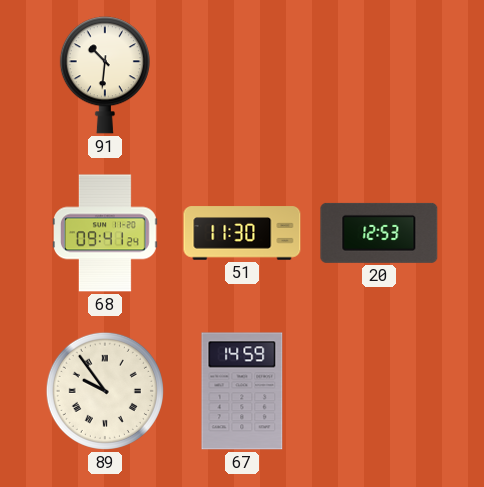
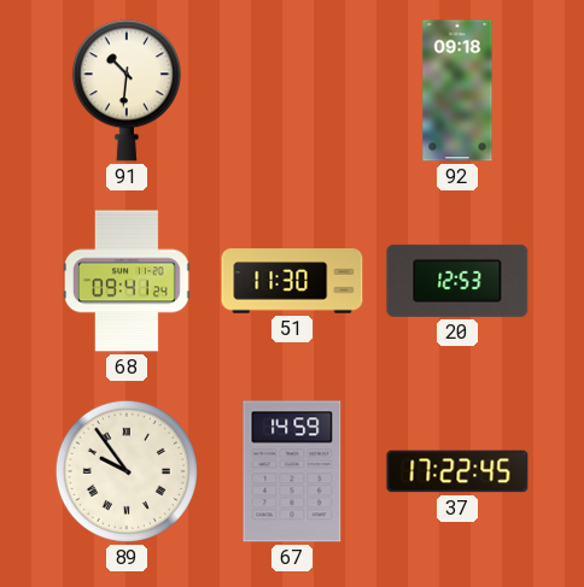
92: none -> 09:18 (457, 90)
37: none -> 17:22 (457, 471)
